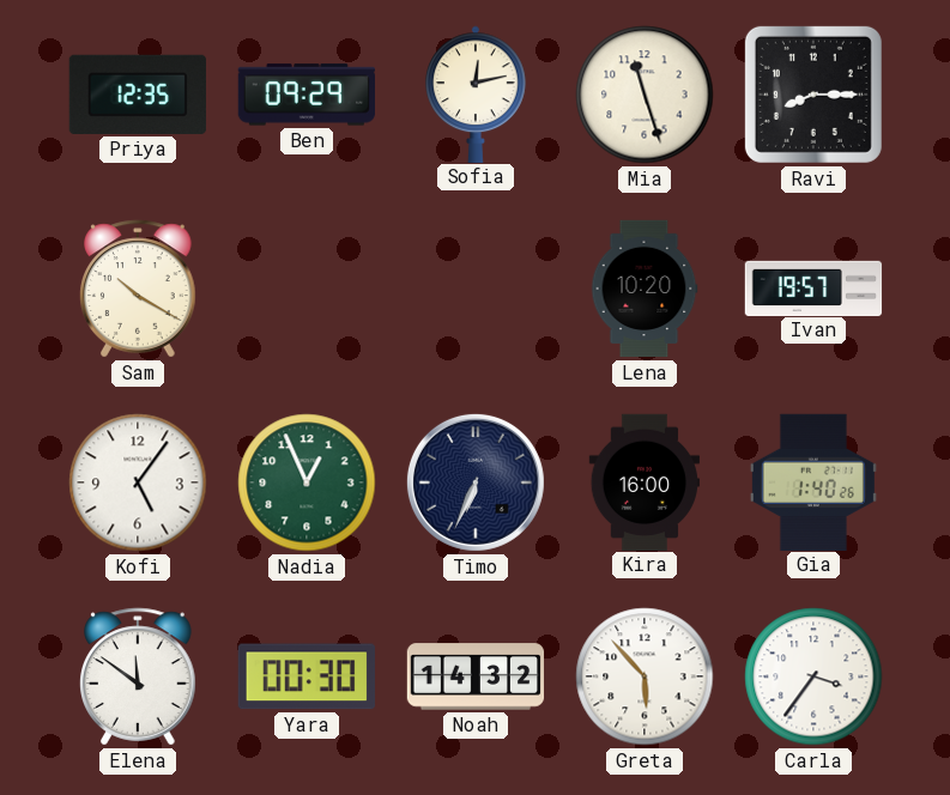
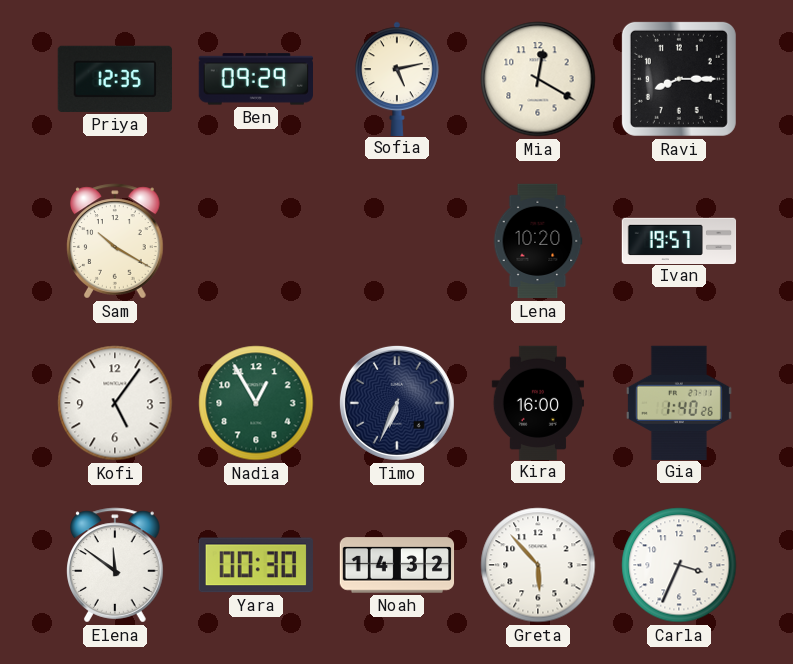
Sofia: 12:13 -> 5:13 (397, 78)
Mia: 11:27 -> 12:20 (538, 79)
Nadia: 12:56 -> 12:55 (256, 403)
Carla: 3:36 -> 3:34 (679, 565)
